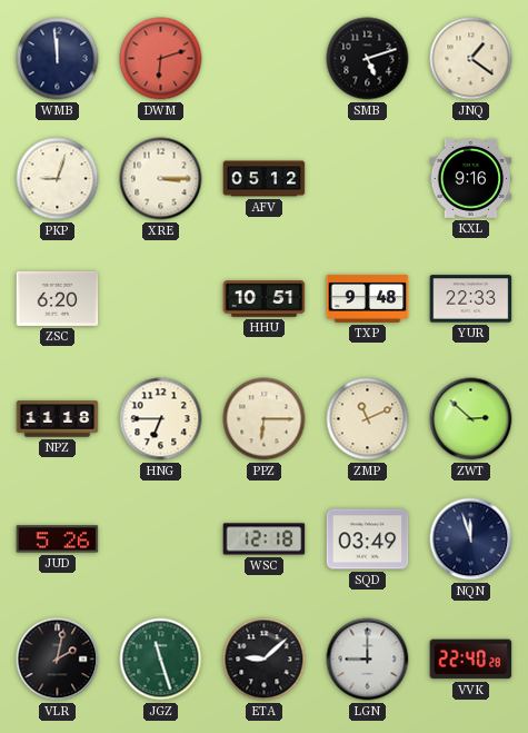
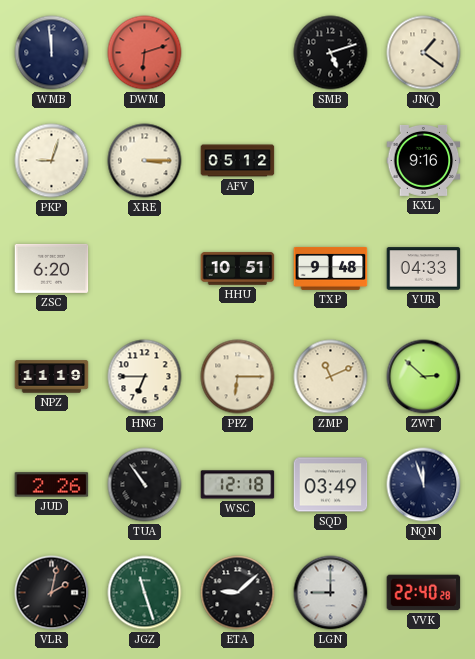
YUR: 22:33 -> 04:33 (424, 269)
NPZ: 11:18 -> 11:19 (52, 377)
JUD: 5:26 -> 2:26 (52, 485)
TUA: none -> 10:54 (145, 485)
